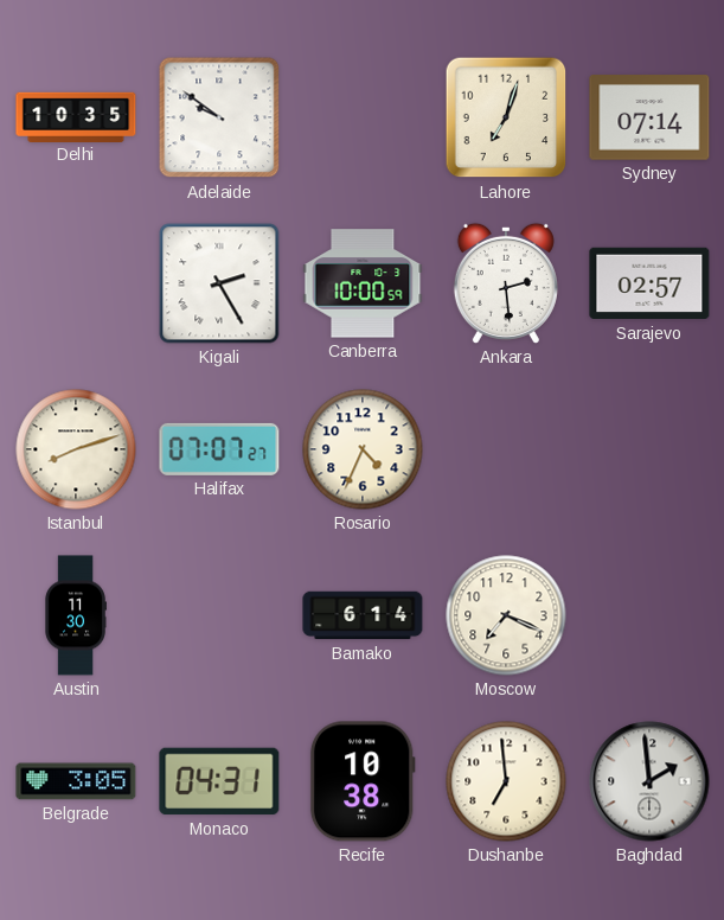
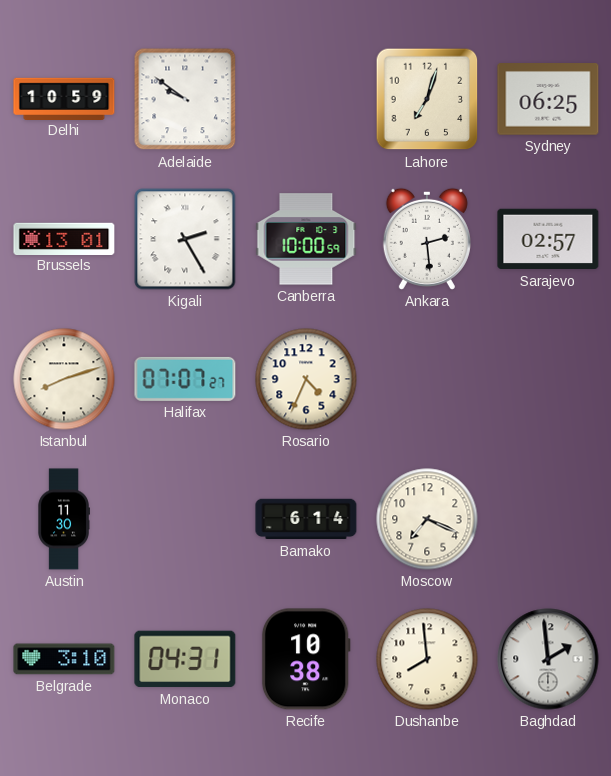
Delhi: 10:35 -> 10:59 (64, 98)
Sydney: 07:14 -> 06:25 (548, 99)
Brussels: none -> 13:01 (64, 238)
Belgrade: 3:05 -> 3:10 (64, 659)
Dushanbe: 6:59 -> 7:59 (427, 659)
